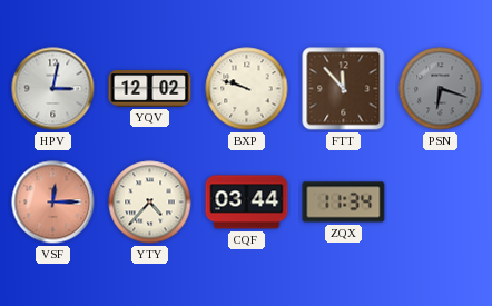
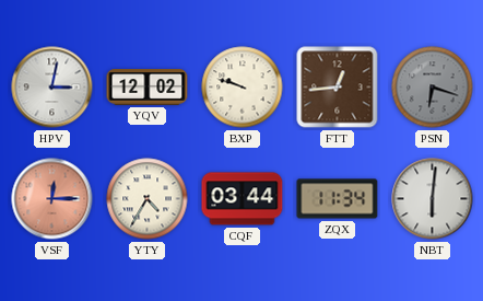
FTT: 11:53 -> 12:44 (338, 88)
YTY: 4:37 -> 4:35 (148, 199)
NBT: none -> 6:01 (433, 199)
